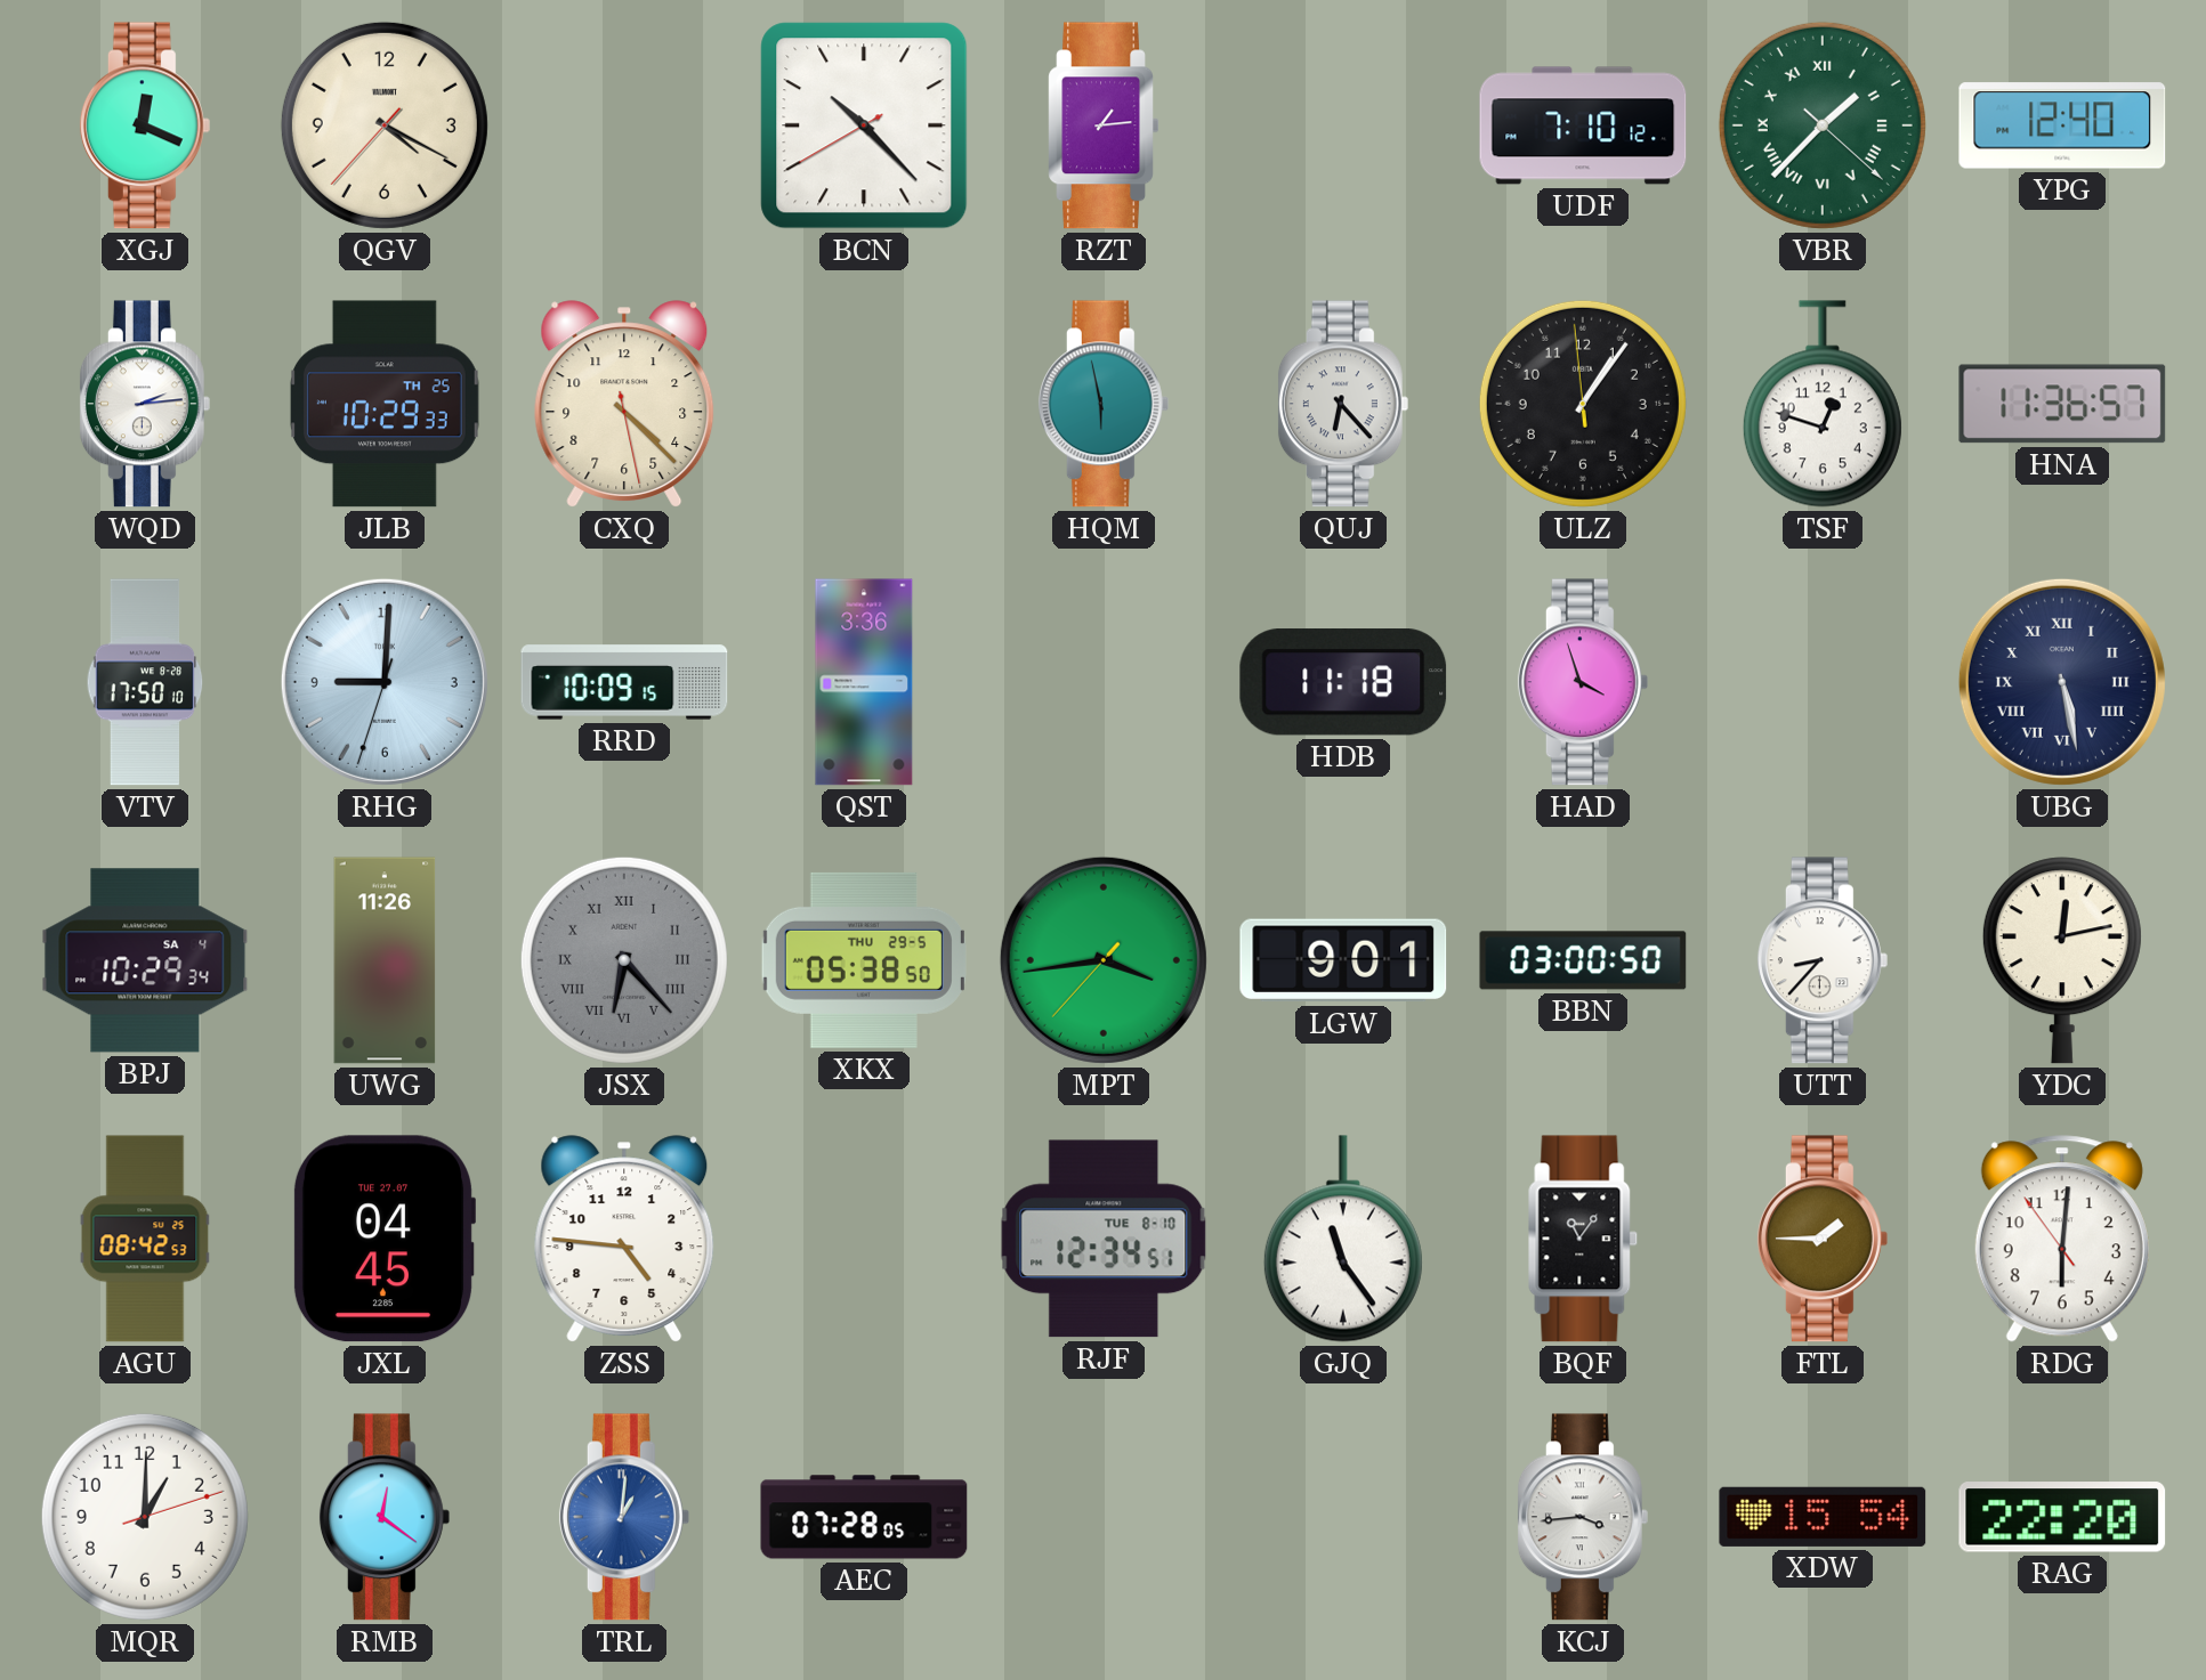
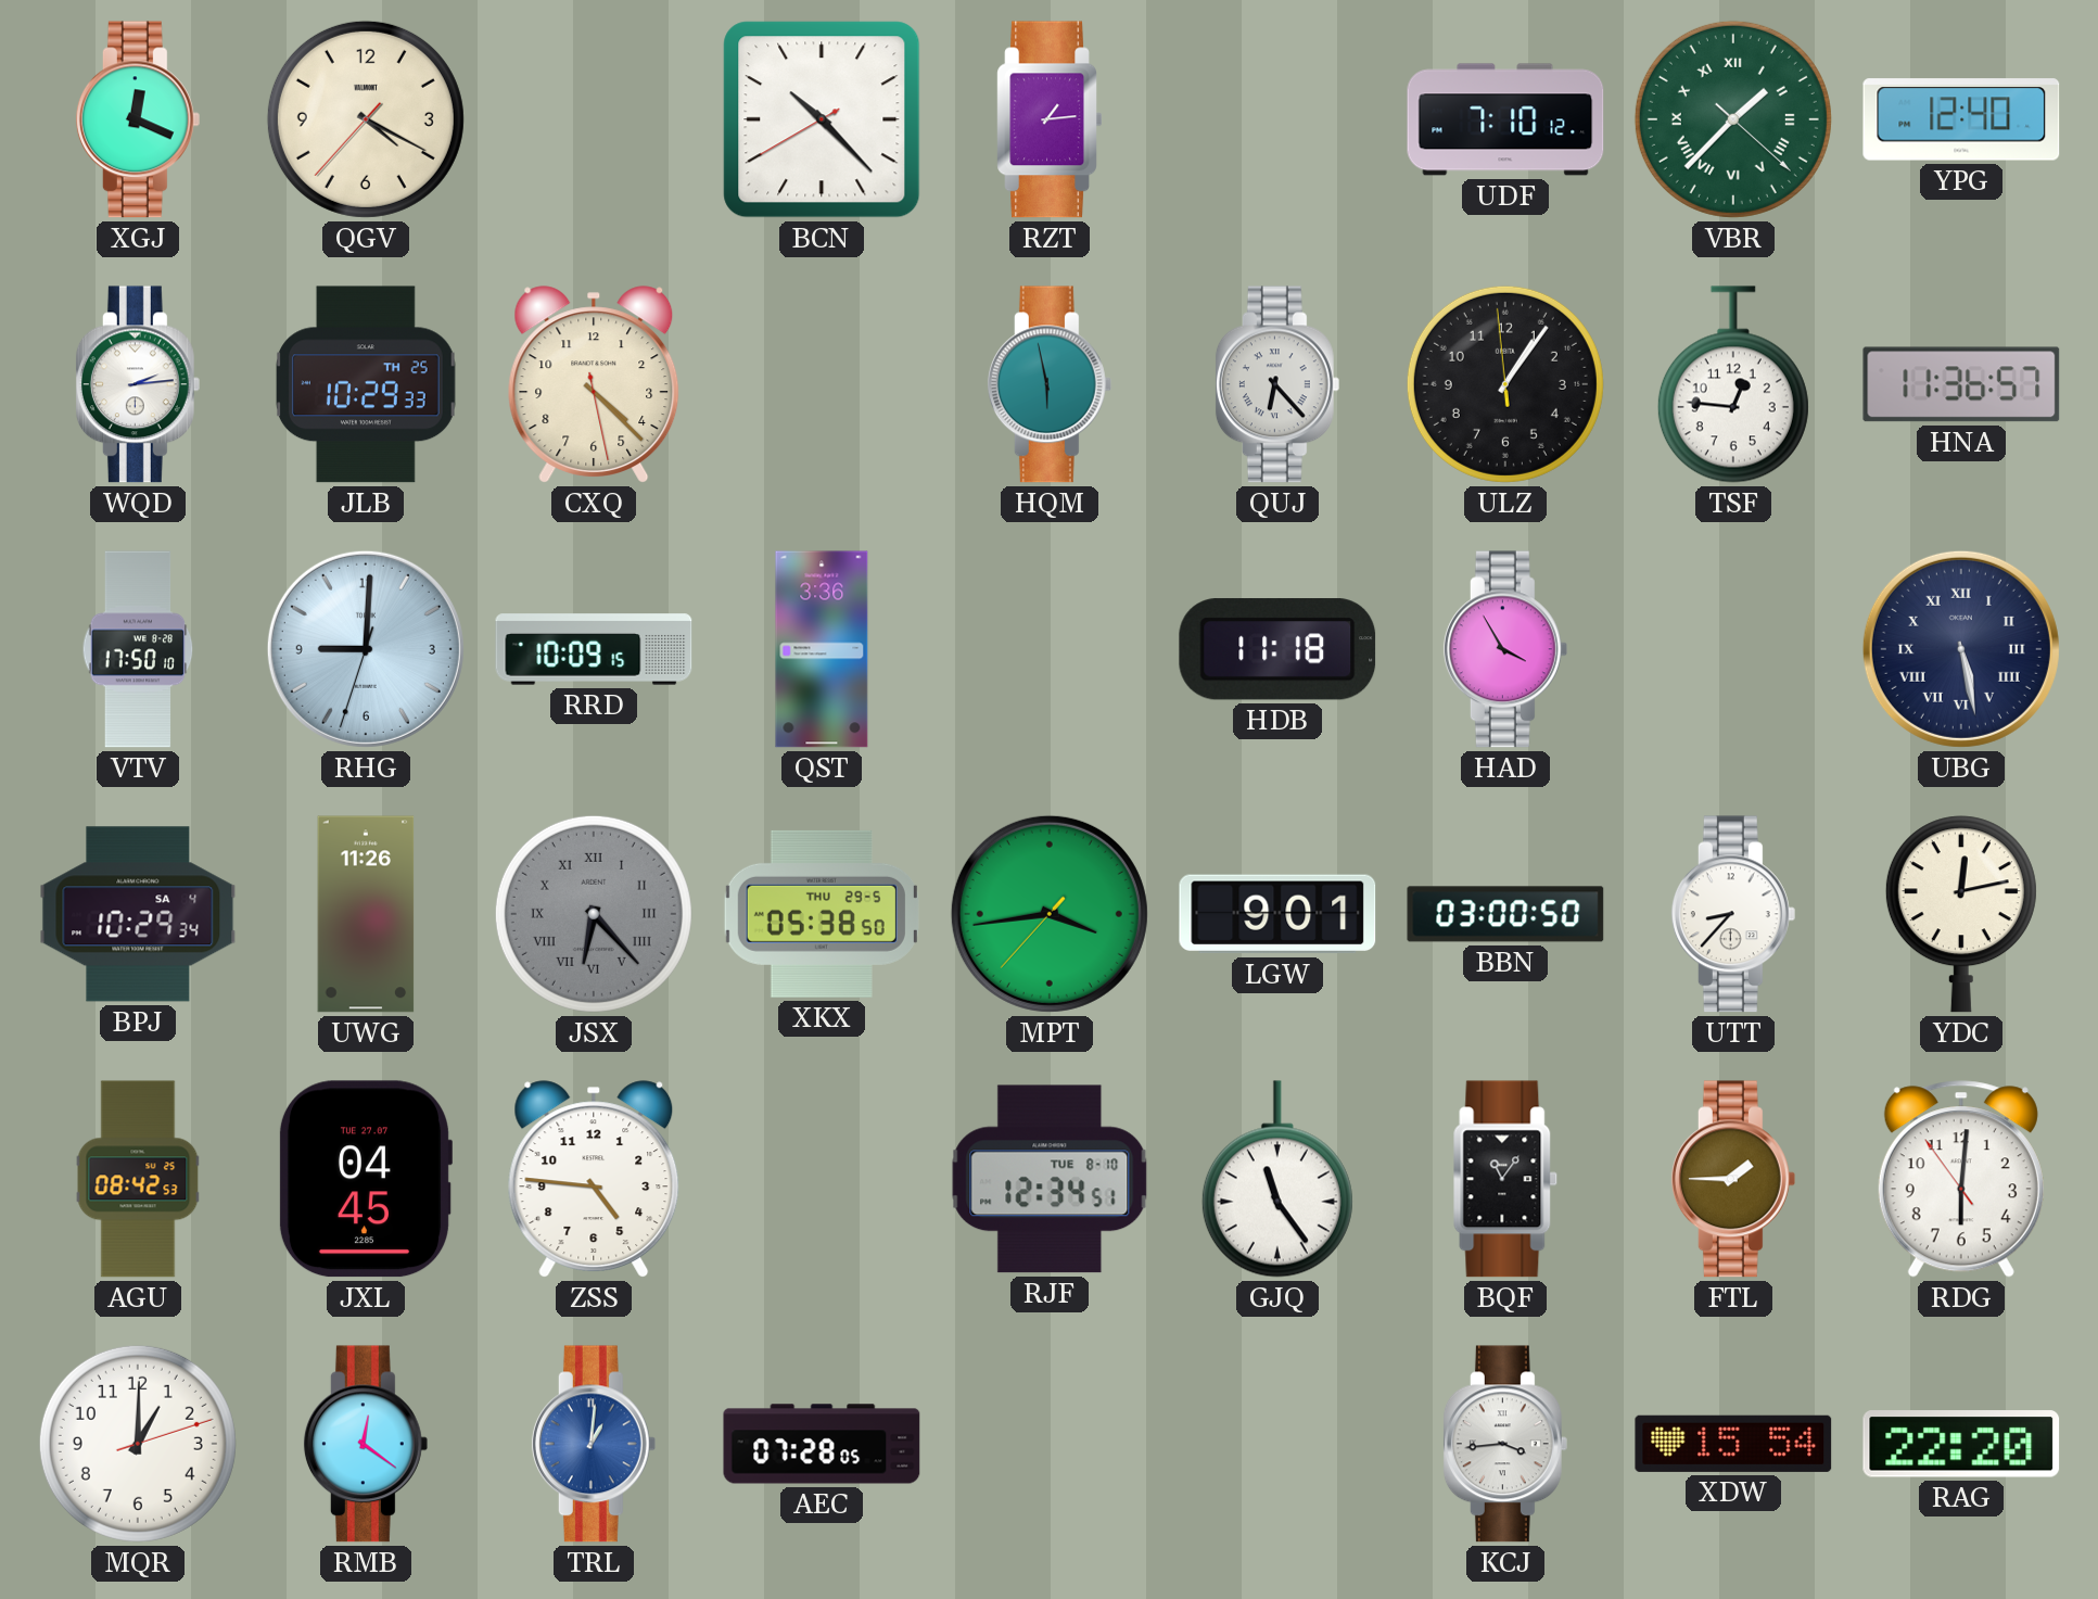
TSF: 12:48 -> 12:46 (1733, 384)
HAD: 3:57 -> 3:55 (1505, 649)
